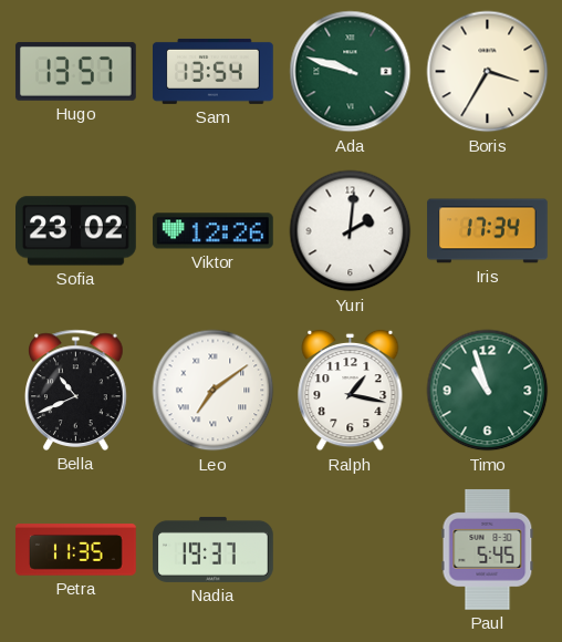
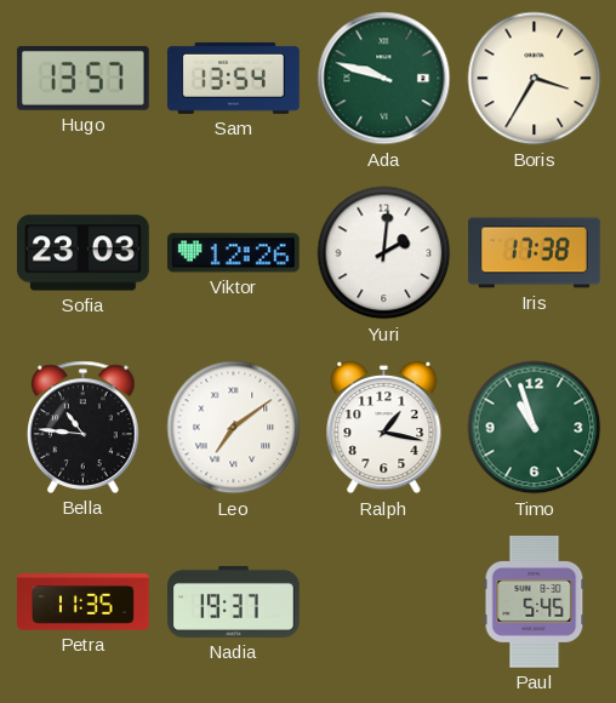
Sofia: 23:02 -> 23:03 (84, 253)
Iris: 17:34 -> 17:38 (535, 253)
Bella: 10:41 -> 10:46 (84, 427)
